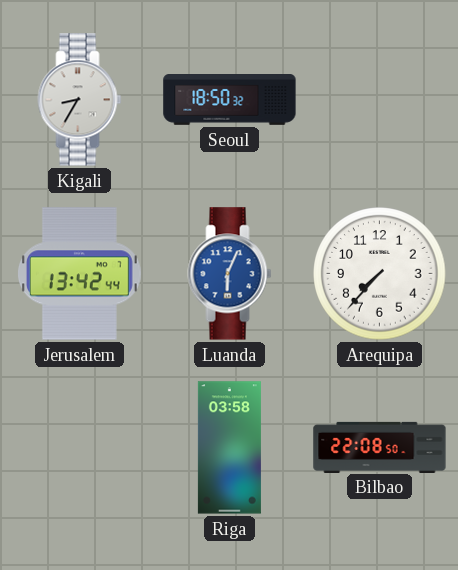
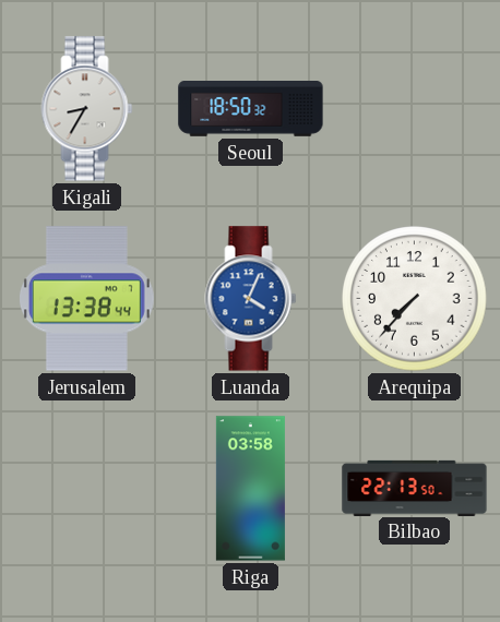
Jerusalem: 13:42 -> 13:38 (86, 299)
Luanda: 6:04 -> 4:04 (251, 299)
Bilbao: 22:08 -> 22:13 (415, 488)
